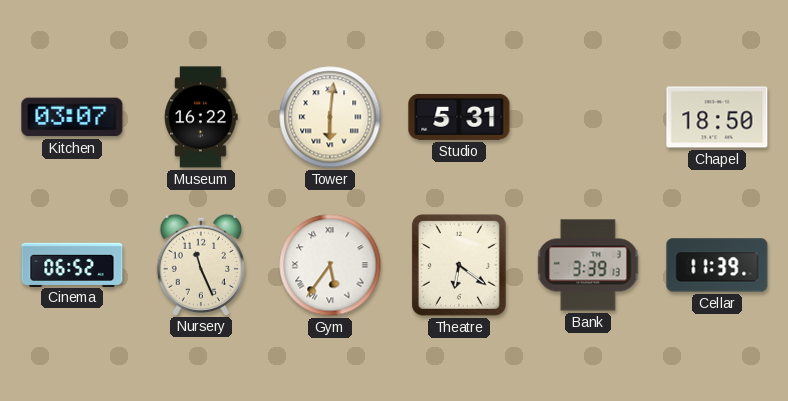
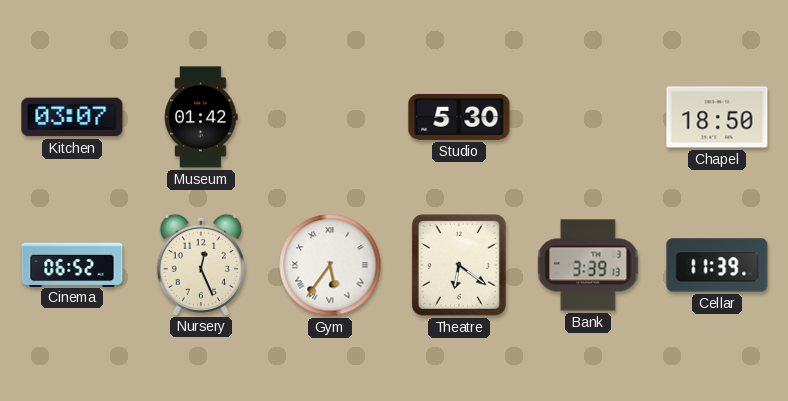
Museum: 16:22 -> 01:42 (201, 117)
Tower: 6:01 -> none (330, 117)
Studio: 5:31 -> 5:30 (459, 117)
Nursery: 11:26 -> 12:26 (201, 264)
